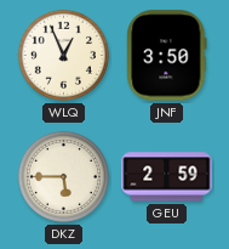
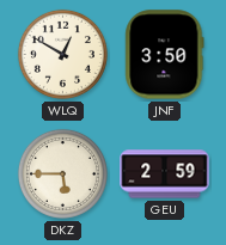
WLQ: 12:56 -> 12:50 (62, 54)
